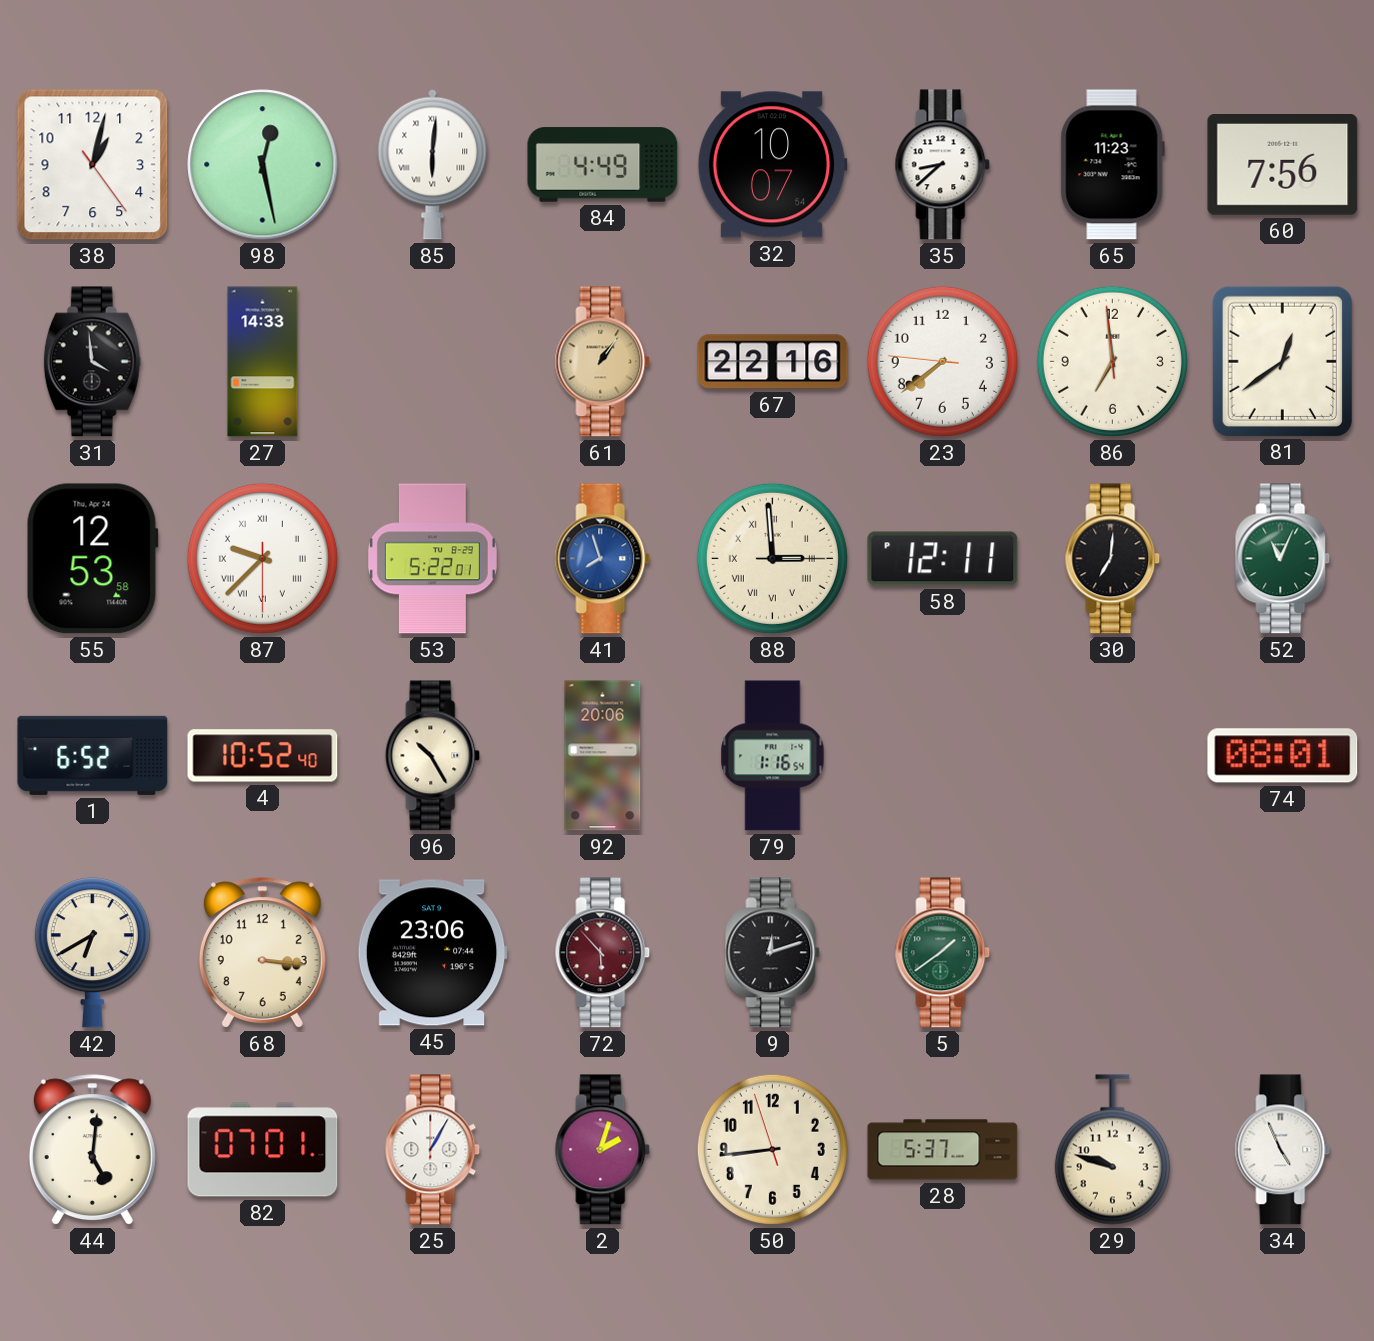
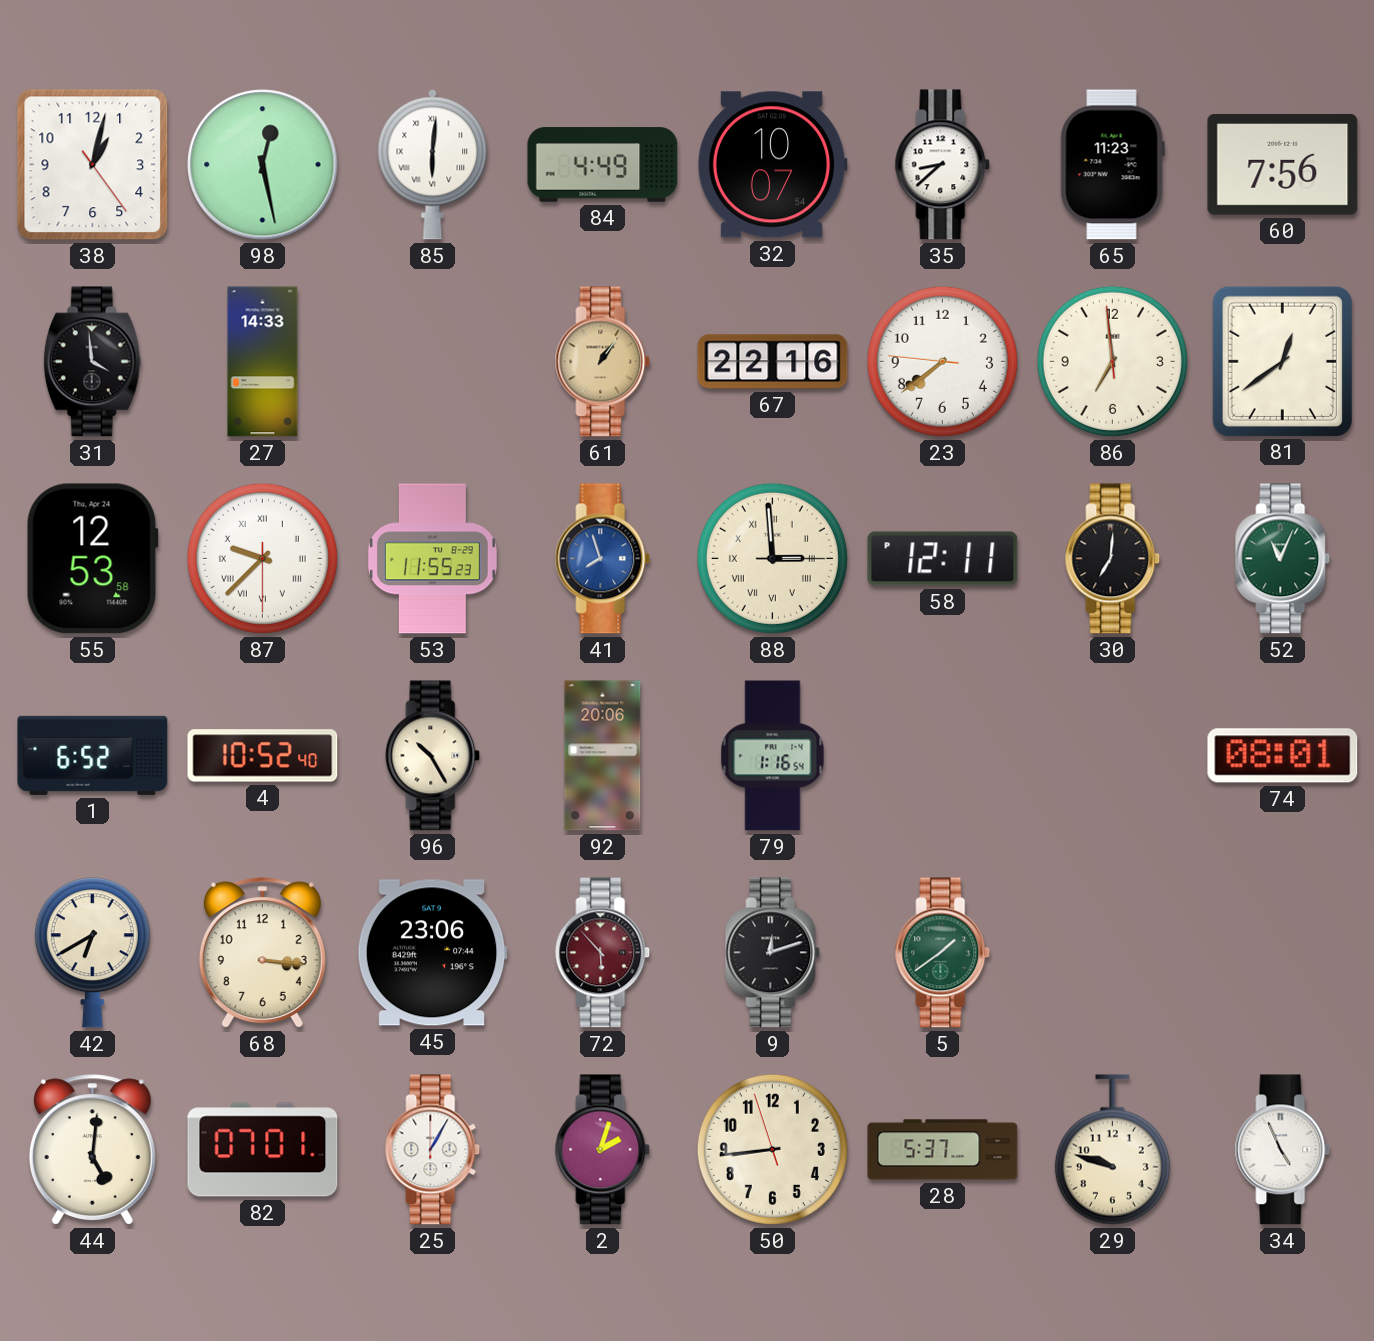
53: 5:22 -> 11:55 (432, 559)
